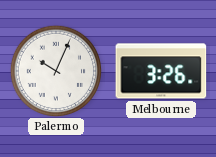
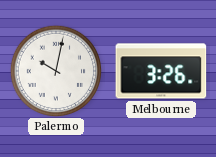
Palermo: 10:04 -> 10:02 (55, 70)
